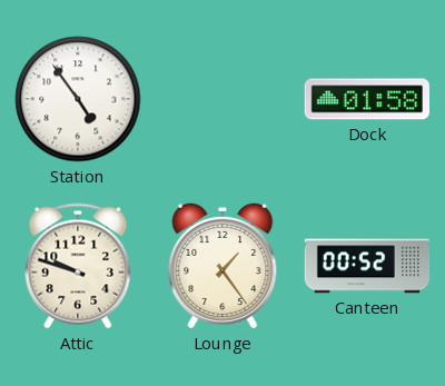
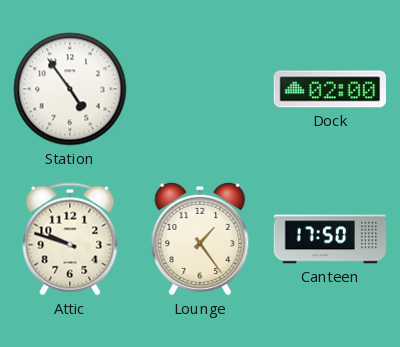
Dock: 01:58 -> 02:00 (329, 89)
Canteen: 00:52 -> 17:50 (330, 239)
